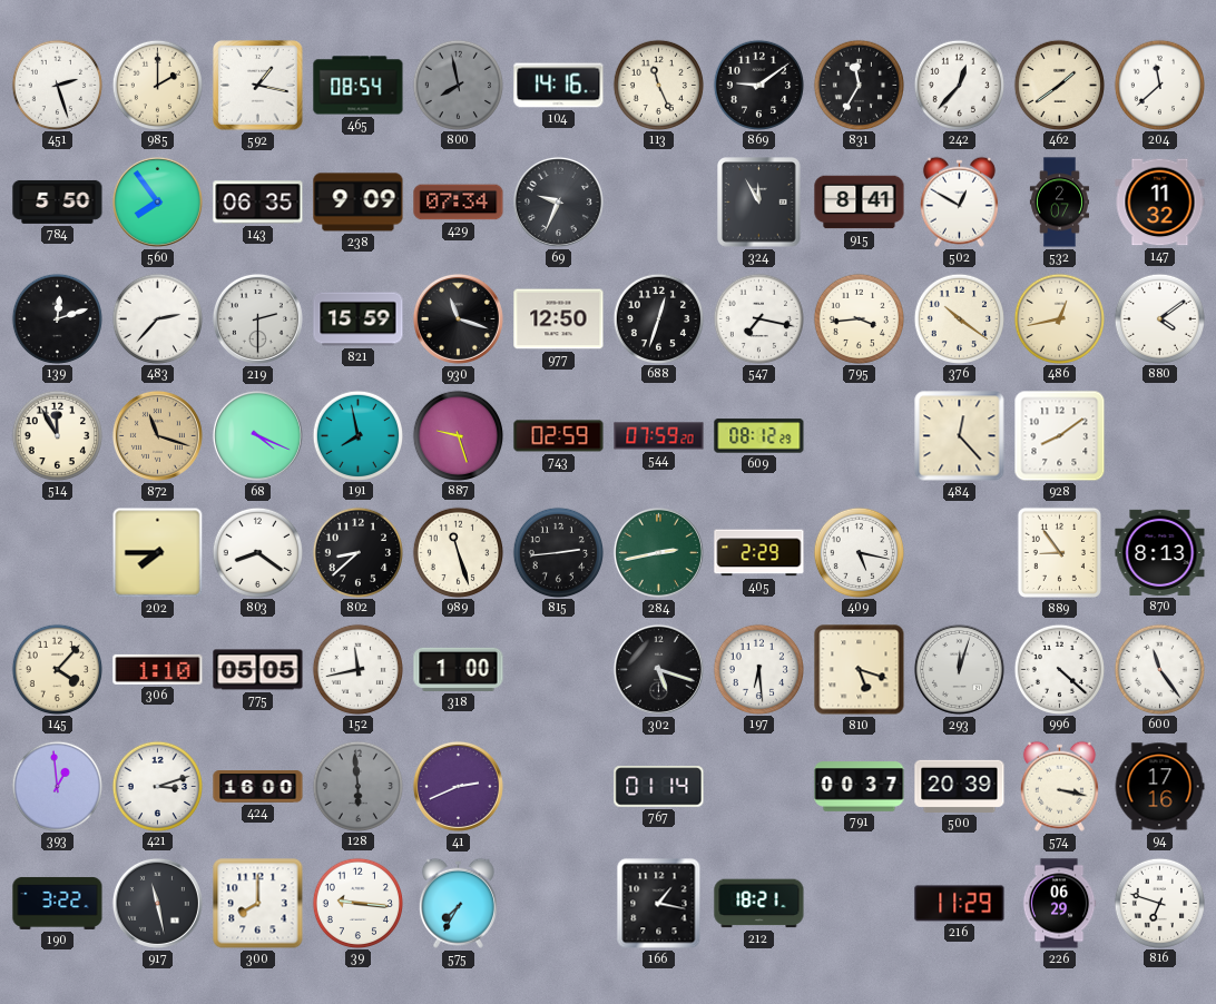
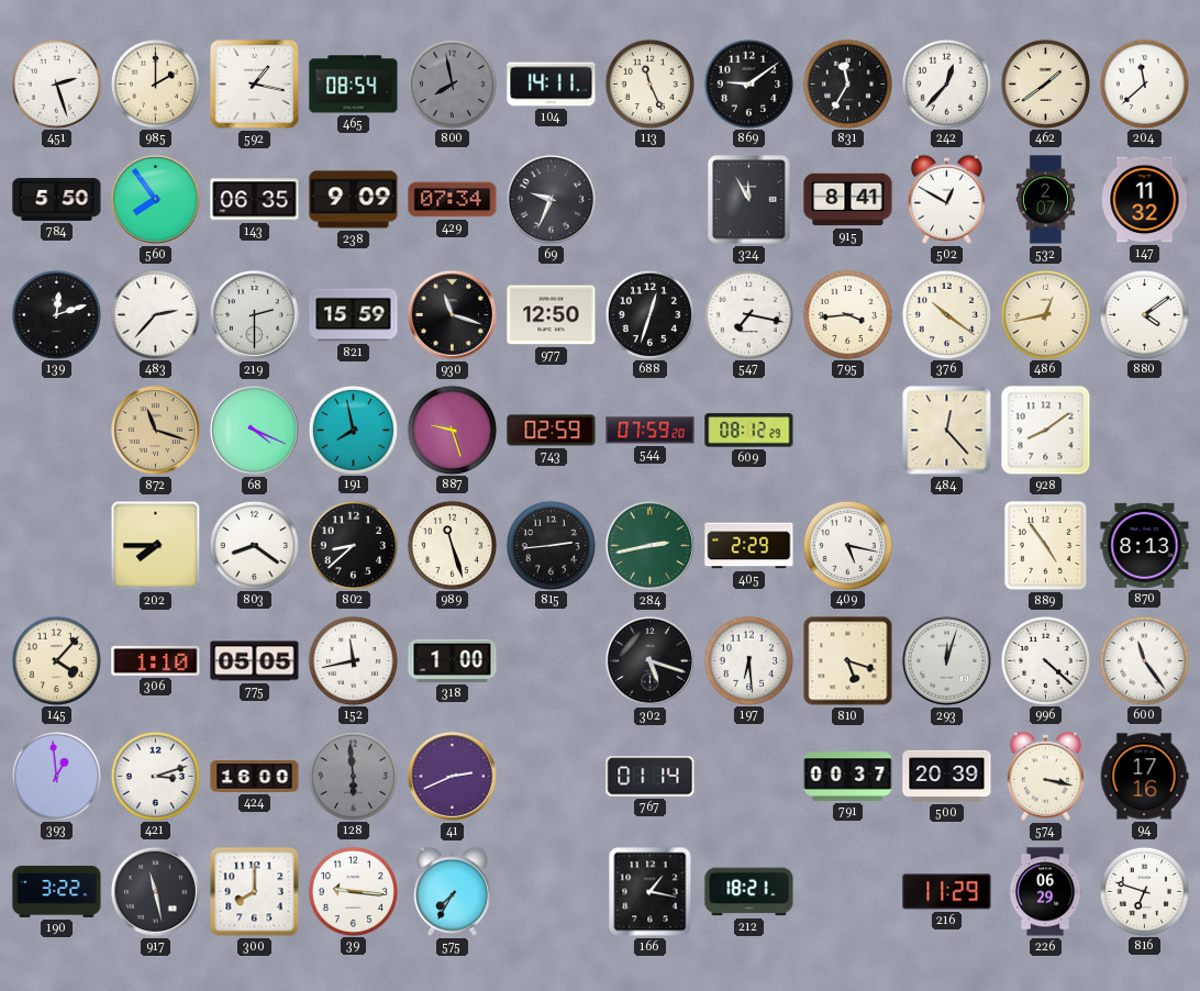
104: 14:16 -> 14:11 (552, 85)
514: 11:55 -> none (57, 435)
889: 8:54 -> 4:54 (1045, 545)
